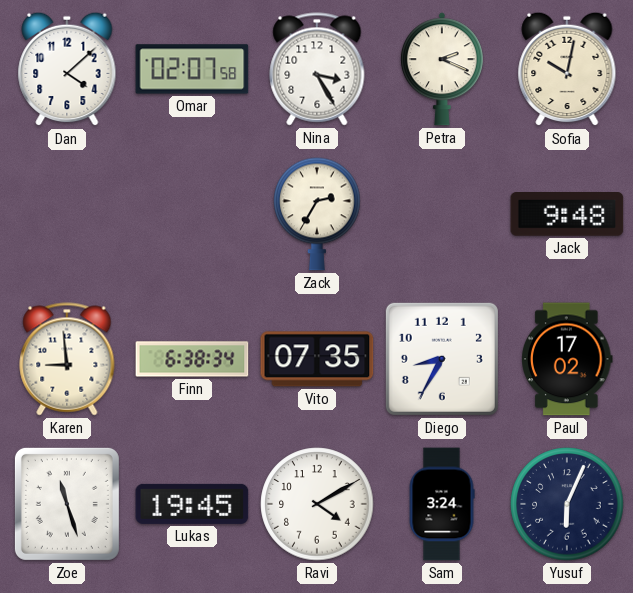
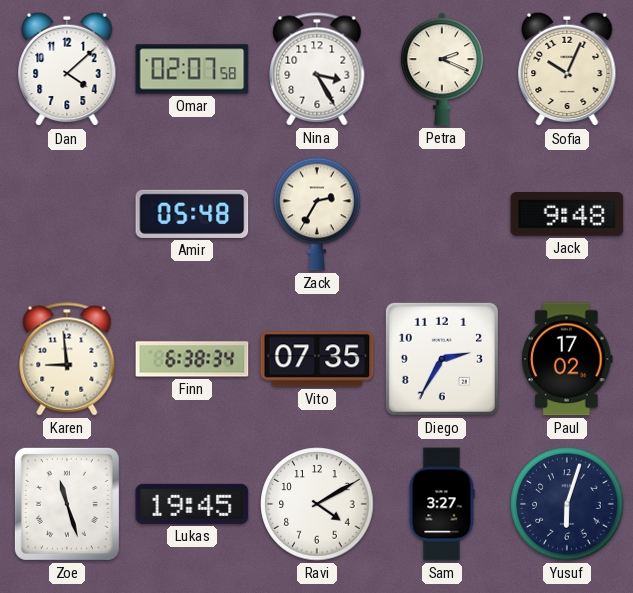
Sofia: 10:02 -> 10:04 (567, 69)
Amir: none -> 05:48 (192, 214)
Diego: 8:35 -> 2:35 (442, 359)
Sam: 3:24 -> 3:27 (442, 504)
Yusuf: 6:04 -> 6:03 (567, 504)
